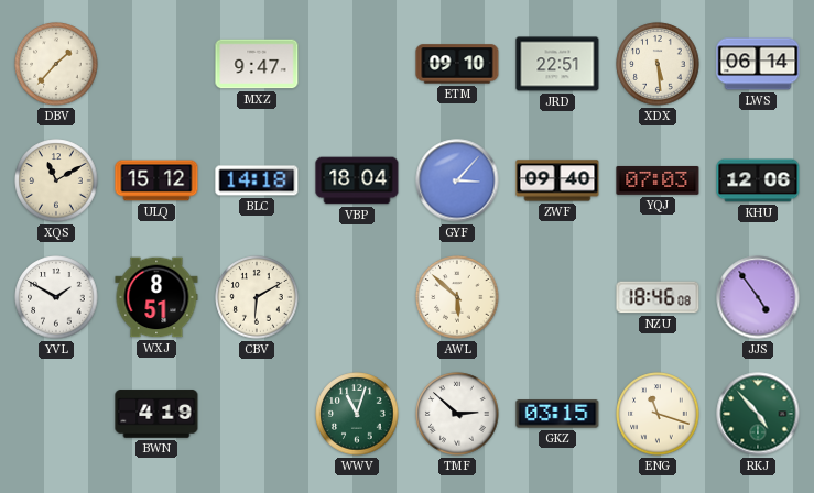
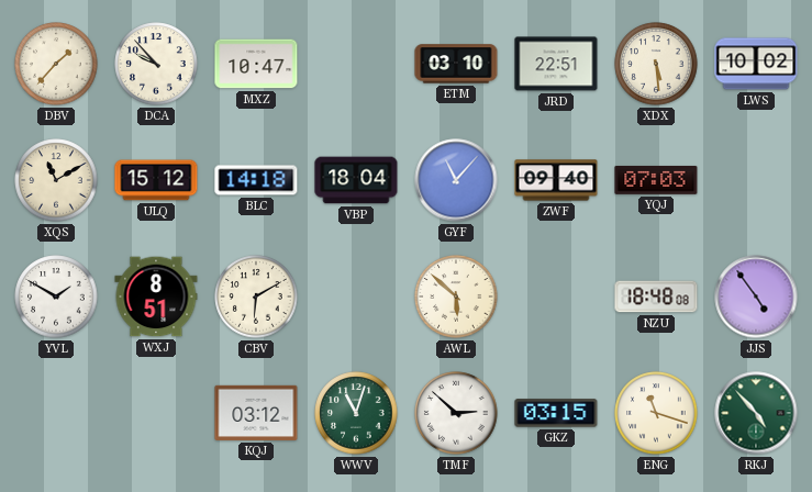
DCA: none -> 9:53 (156, 64)
MXZ: 9:47 -> 10:47 (256, 64)
ETM: 09:10 -> 03:10 (456, 64)
LWS: 06:14 -> 10:02 (756, 64)
GYF: 3:07 -> 11:07 (456, 180)
KHU: 12:06 -> none (758, 180)
NZU: 18:46 -> 18:48 (656, 297)
BWN: 4:19 -> none (156, 414)
KQJ: none -> 03:12 (256, 413)
